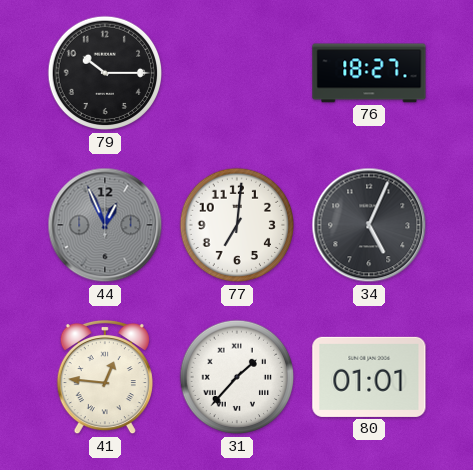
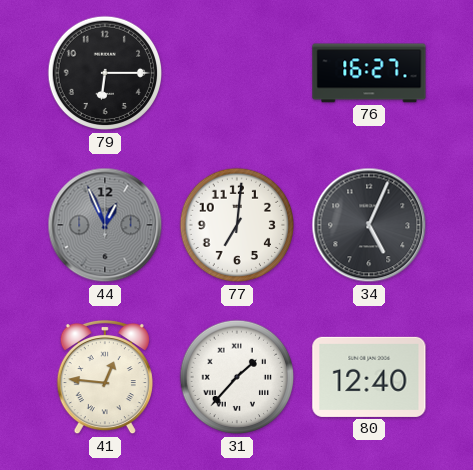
79: 10:15 -> 6:15 (105, 73)
76: 18:27 -> 16:27 (369, 73)
80: 01:01 -> 12:40 (369, 377)
